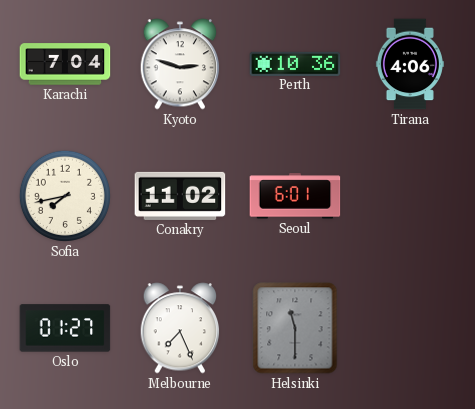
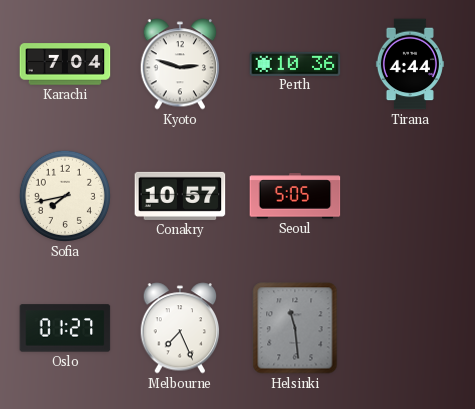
Tirana: 4:06 -> 4:44 (410, 64)
Conakry: 11:02 -> 10:57 (180, 196)
Seoul: 6:01 -> 5:05 (295, 196)
Helsinki: 11:30 -> 11:29 (295, 328)
